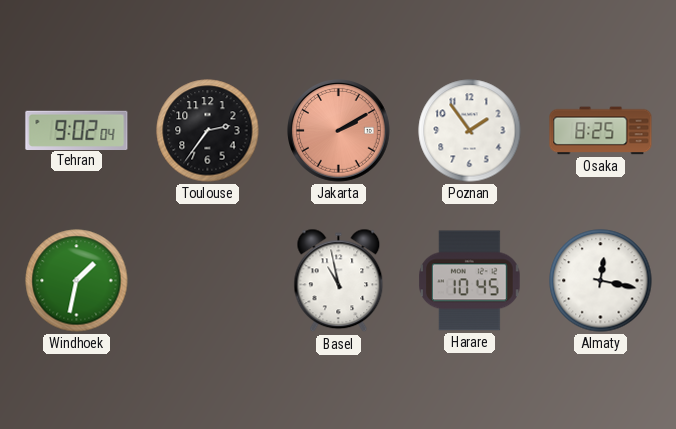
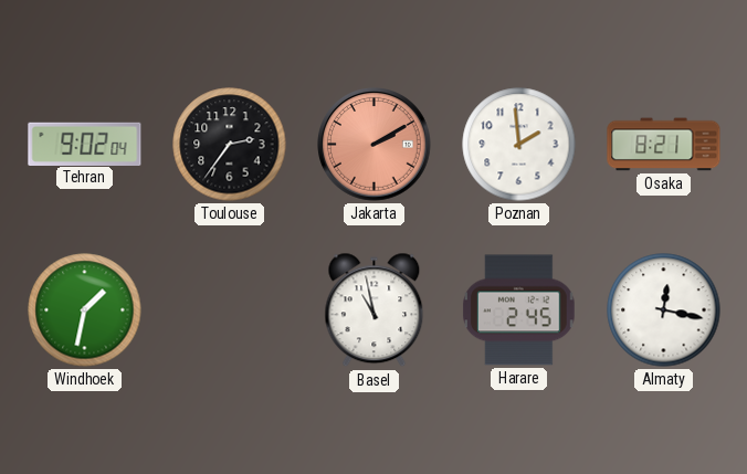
Poznan: 1:54 -> 1:59 (519, 145)
Osaka: 8:25 -> 8:21 (664, 145)
Harare: 10:45 -> 2:45 (519, 310)
